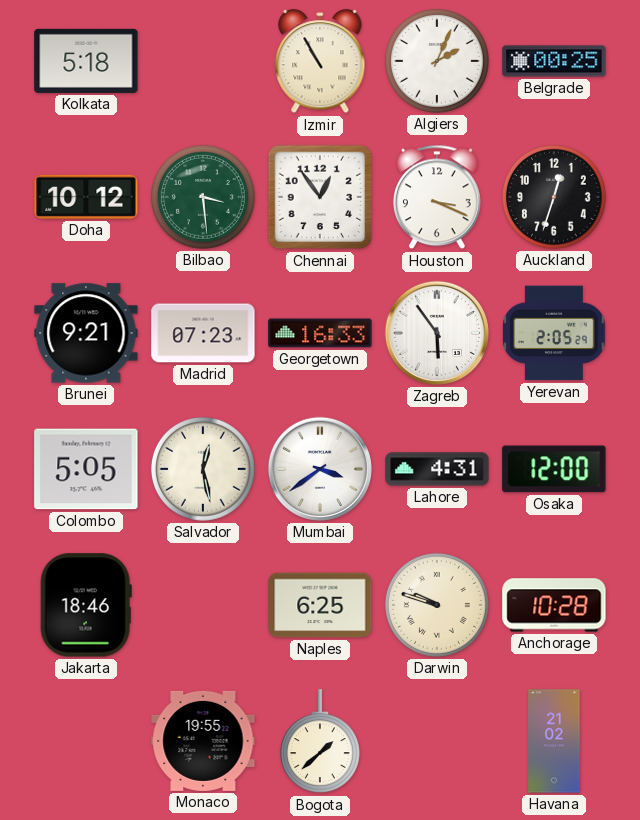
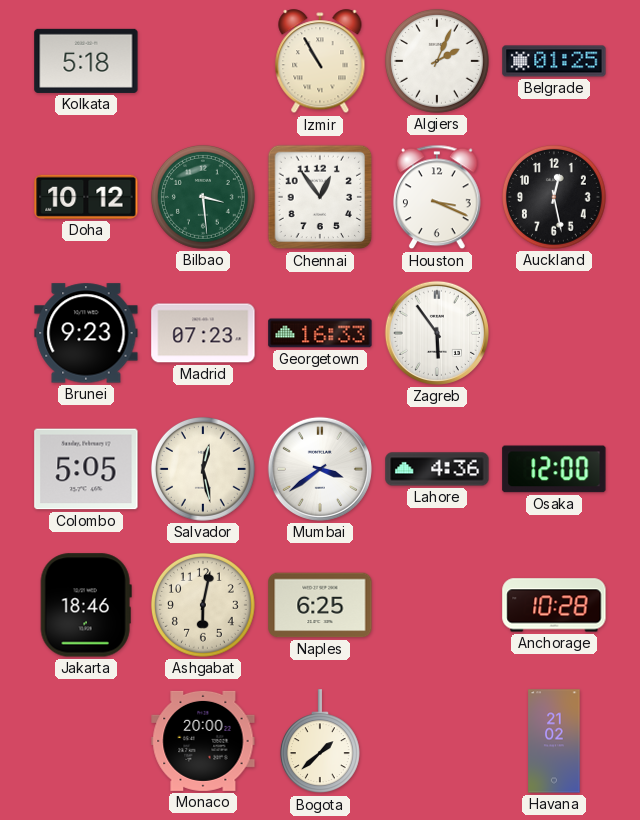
Belgrade: 00:25 -> 01:25 (554, 61)
Auckland: 12:33 -> 12:28 (554, 197)
Brunei: 9:21 -> 9:23 (86, 333)
Yerevan: 2:05 -> none (554, 333)
Lahore: 4:31 -> 4:36 (437, 469)
Ashgabat: none -> 6:02 (203, 605)
Darwin: 9:48 -> none (437, 605)
Monaco: 19:55 -> 20:00 (203, 741)
